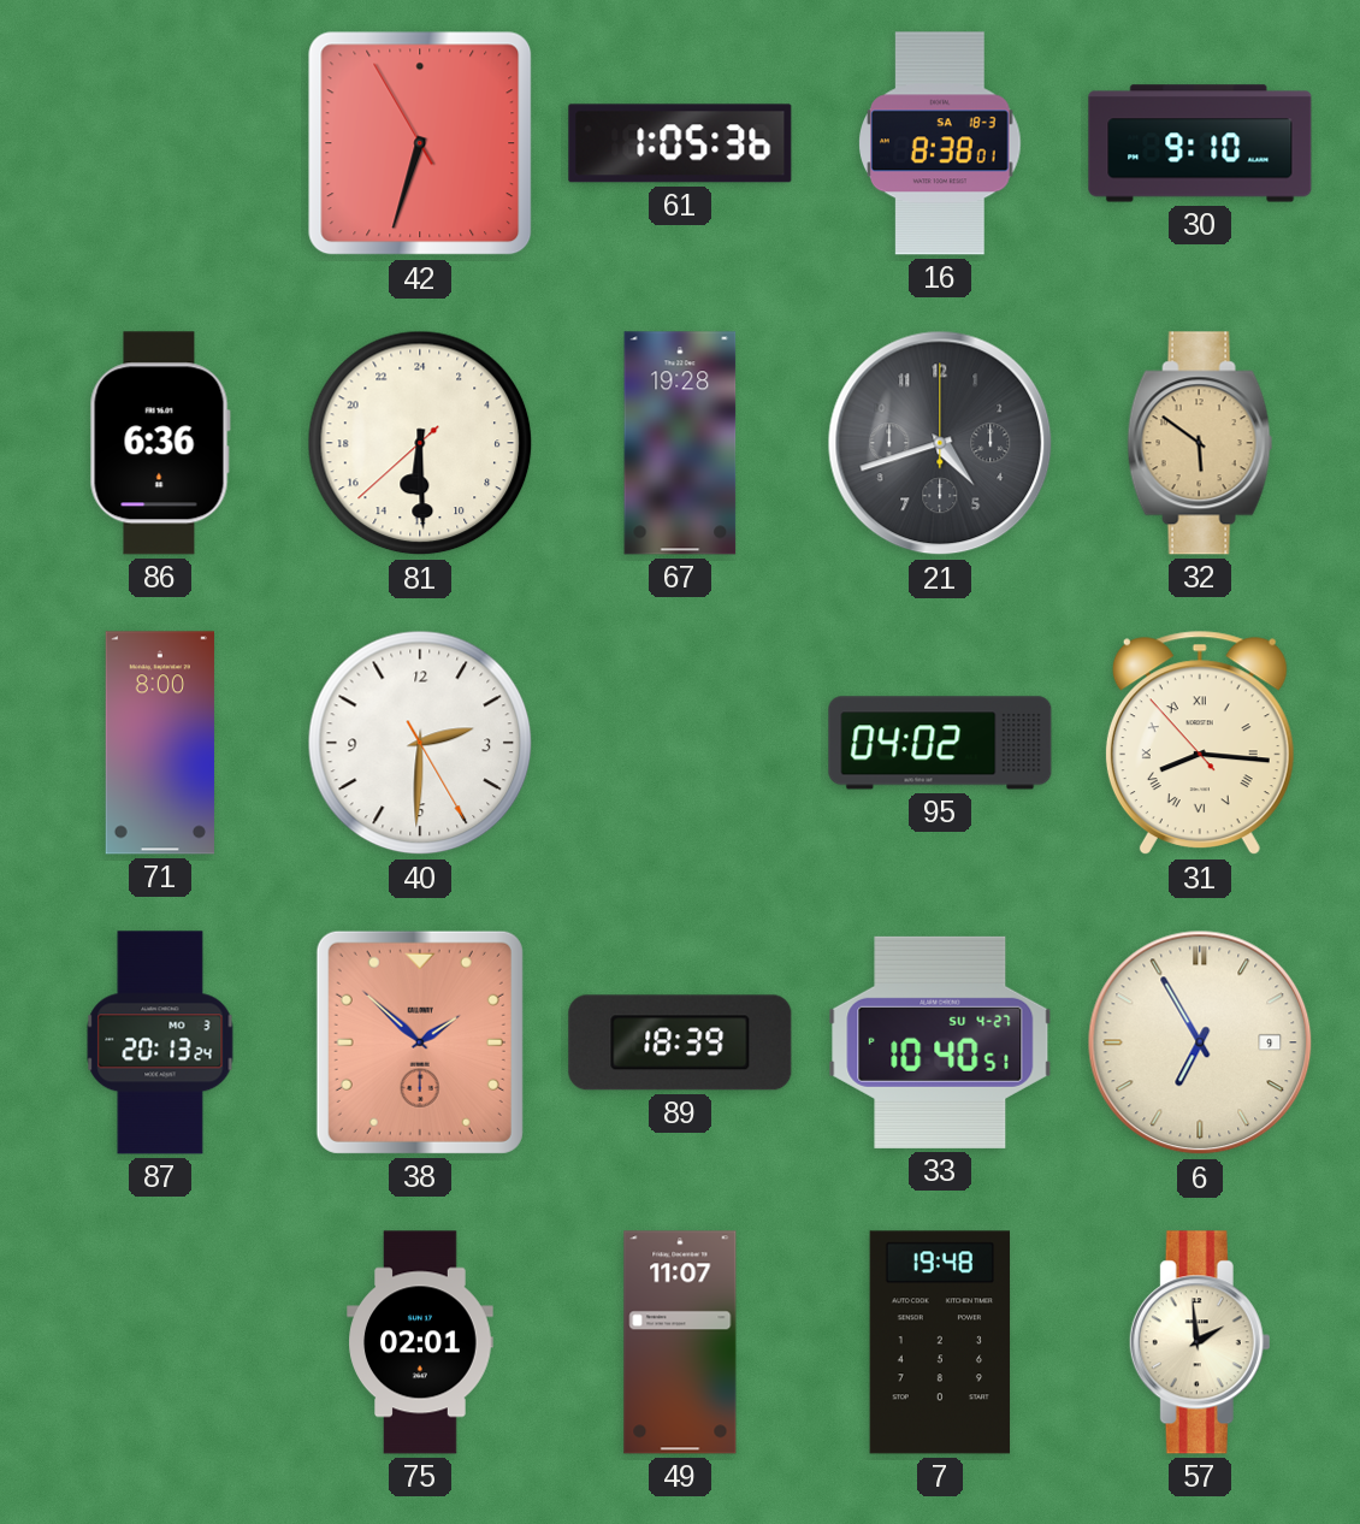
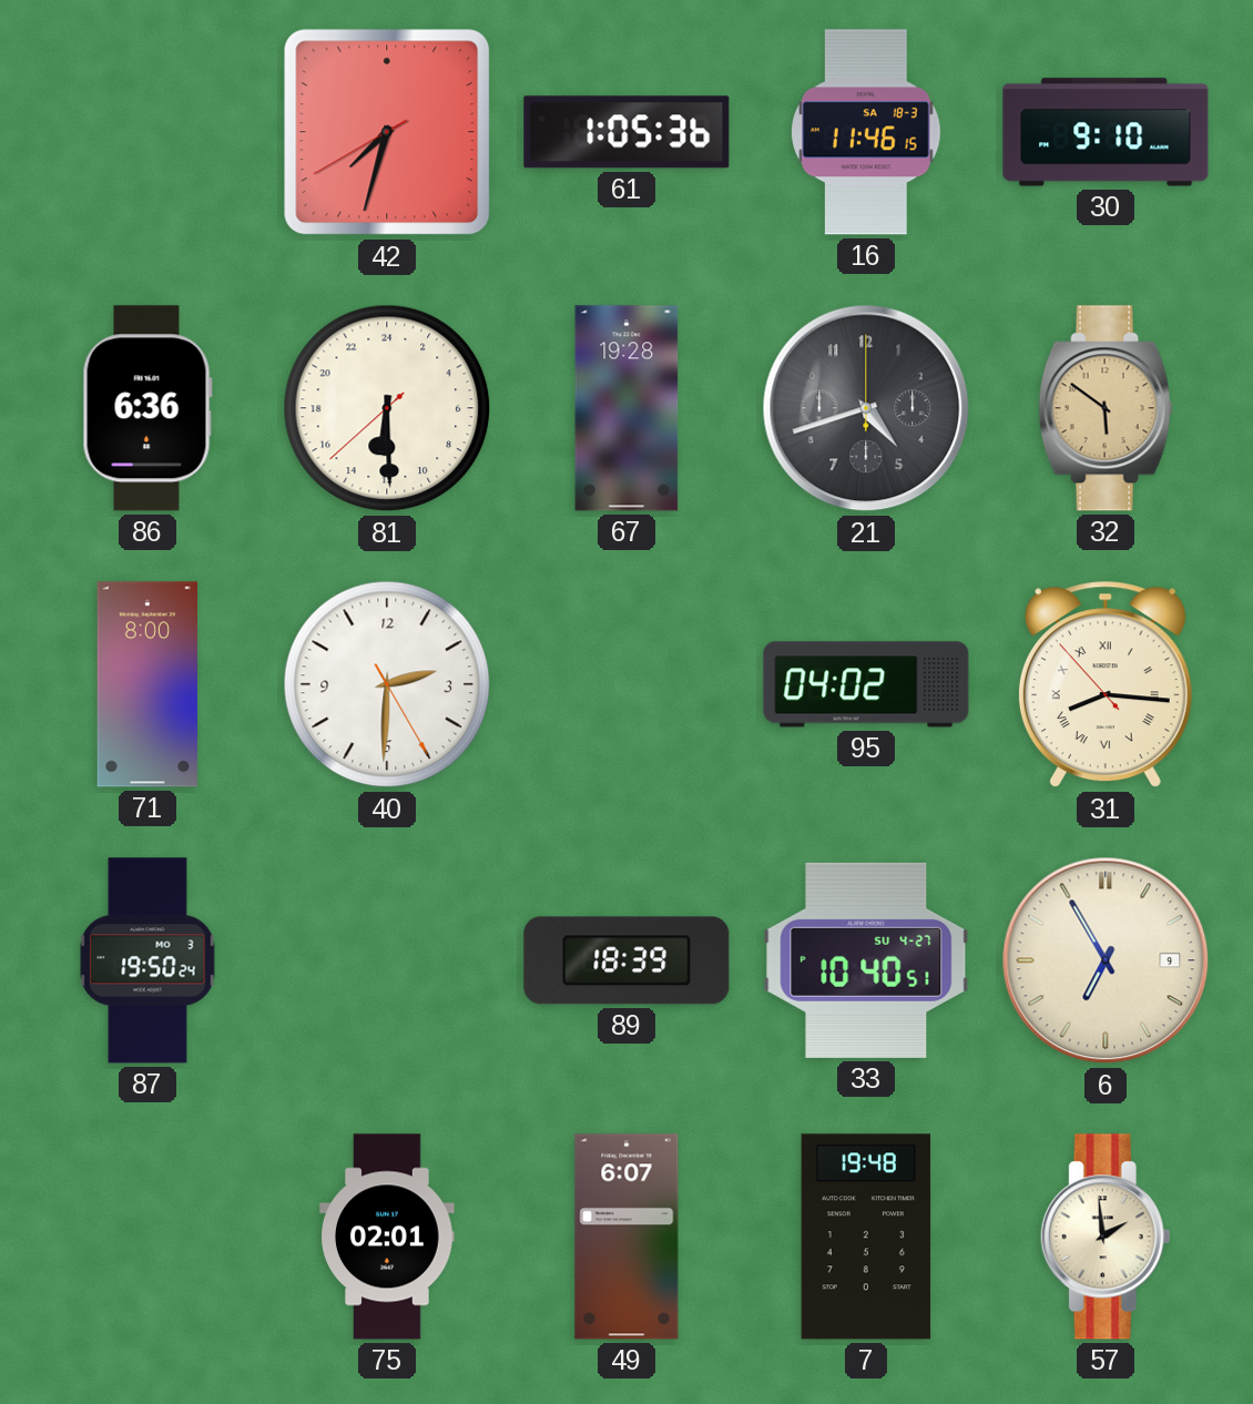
42: 6:32 -> 7:32 (387, 132)
16: 8:38 -> 11:46 (866, 132)
87: 20:13 -> 19:50 (147, 960)
38: 1:52 -> none (420, 1042)
49: 11:07 -> 6:07 (627, 1237)
